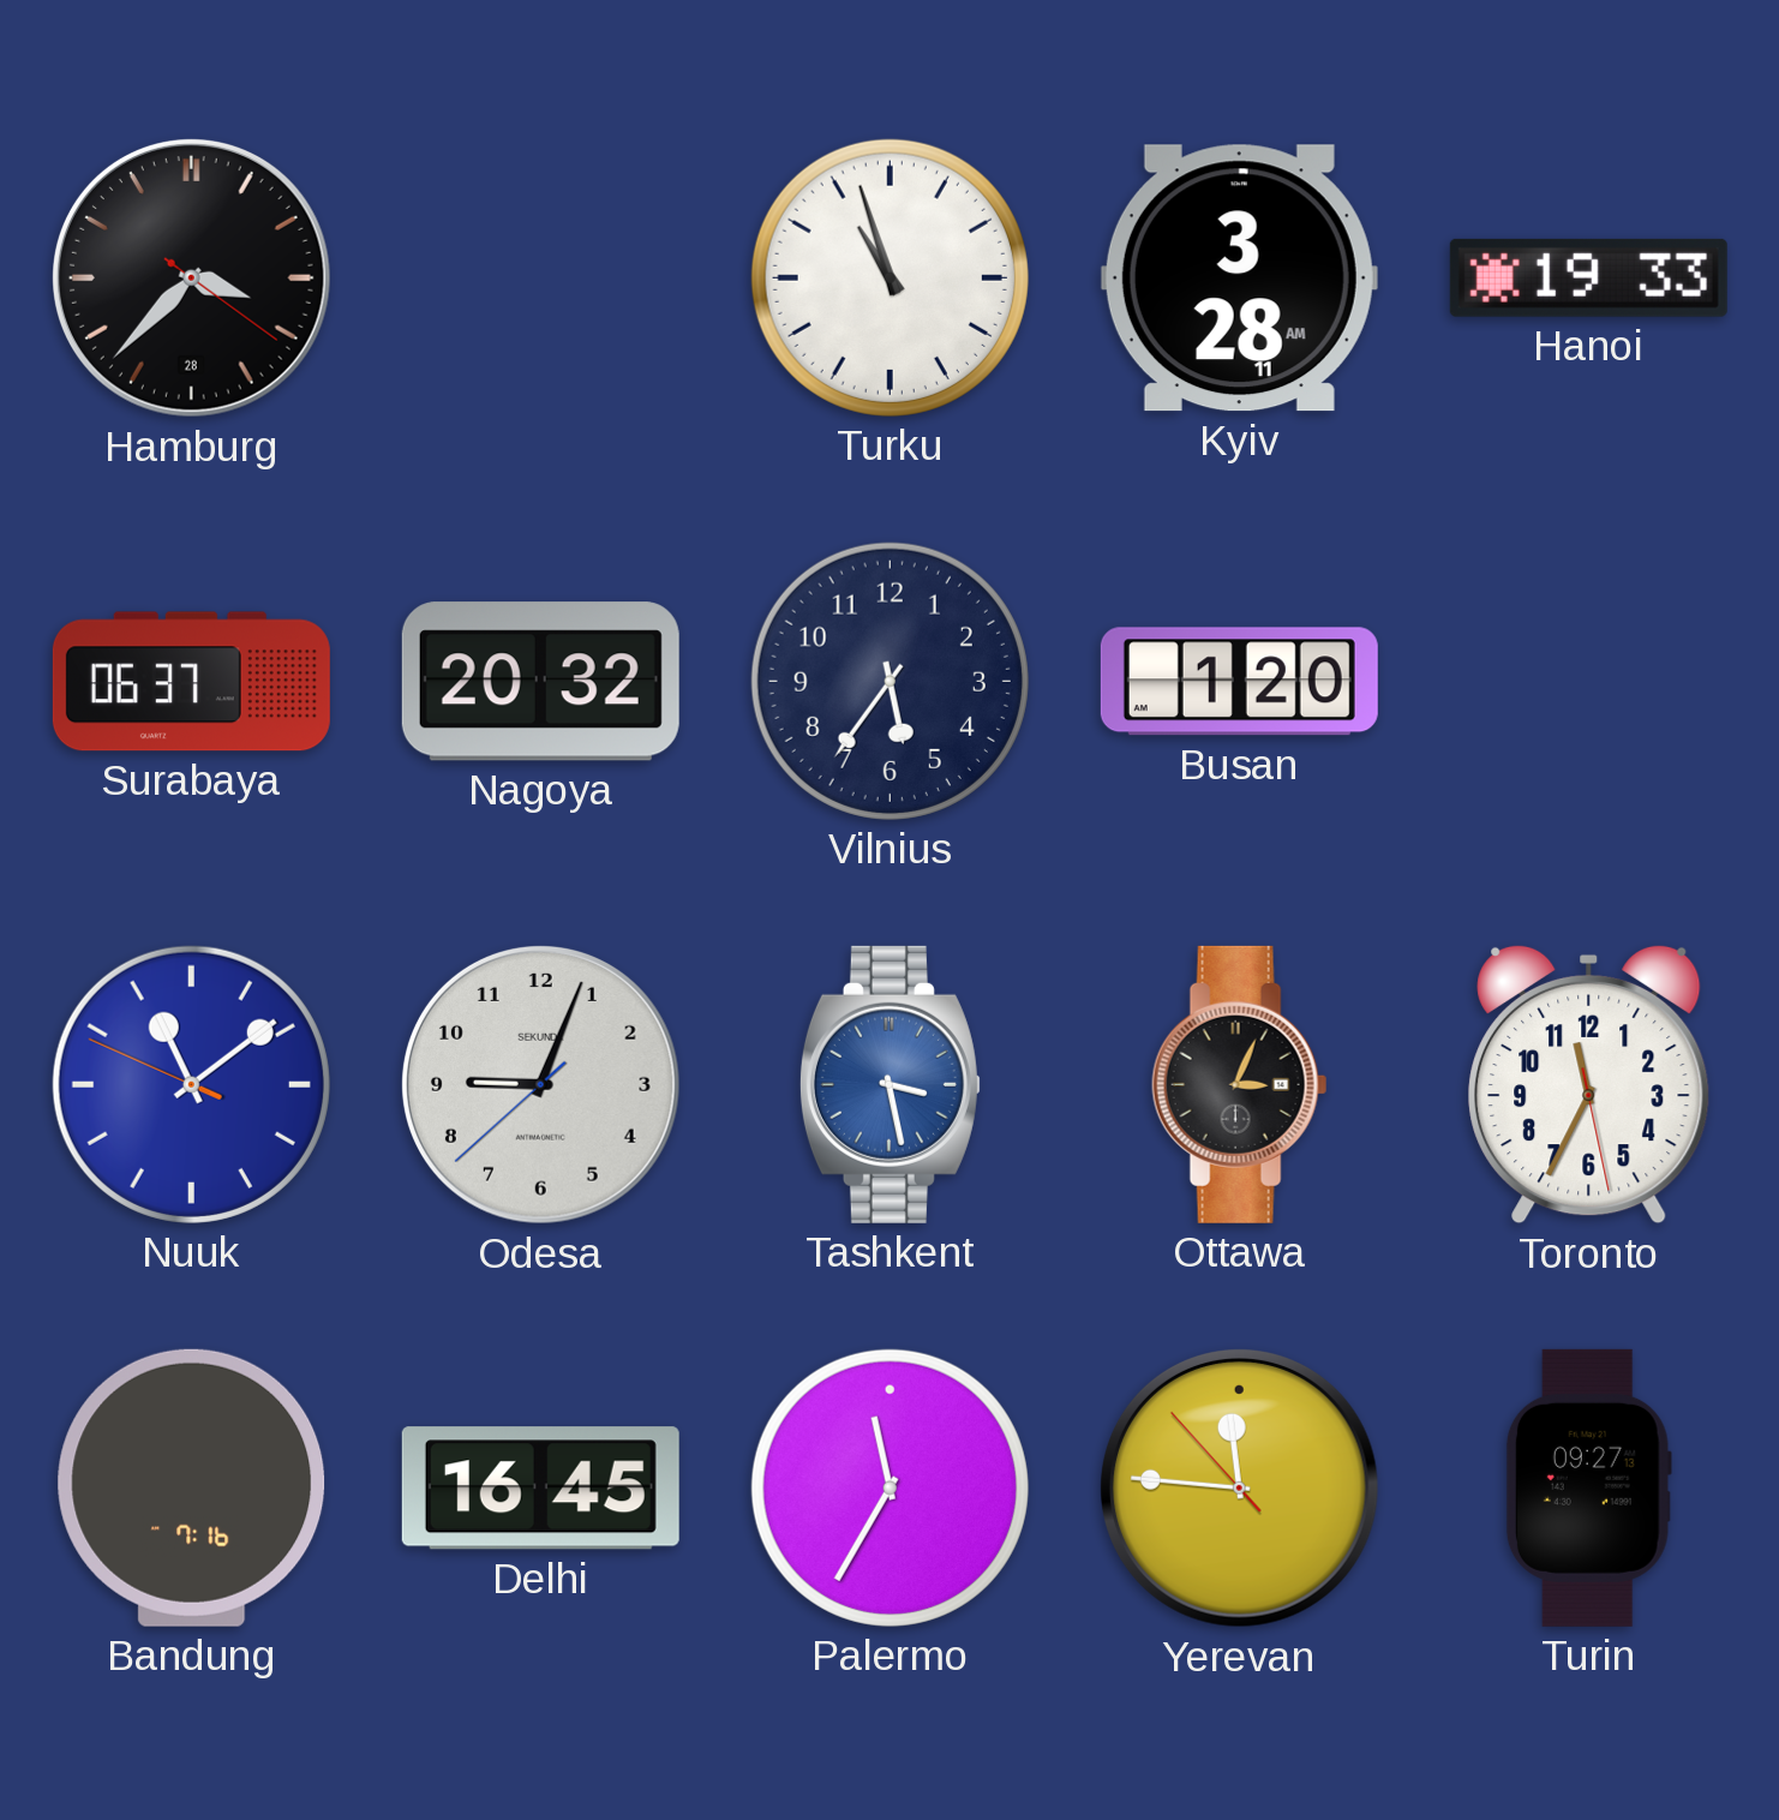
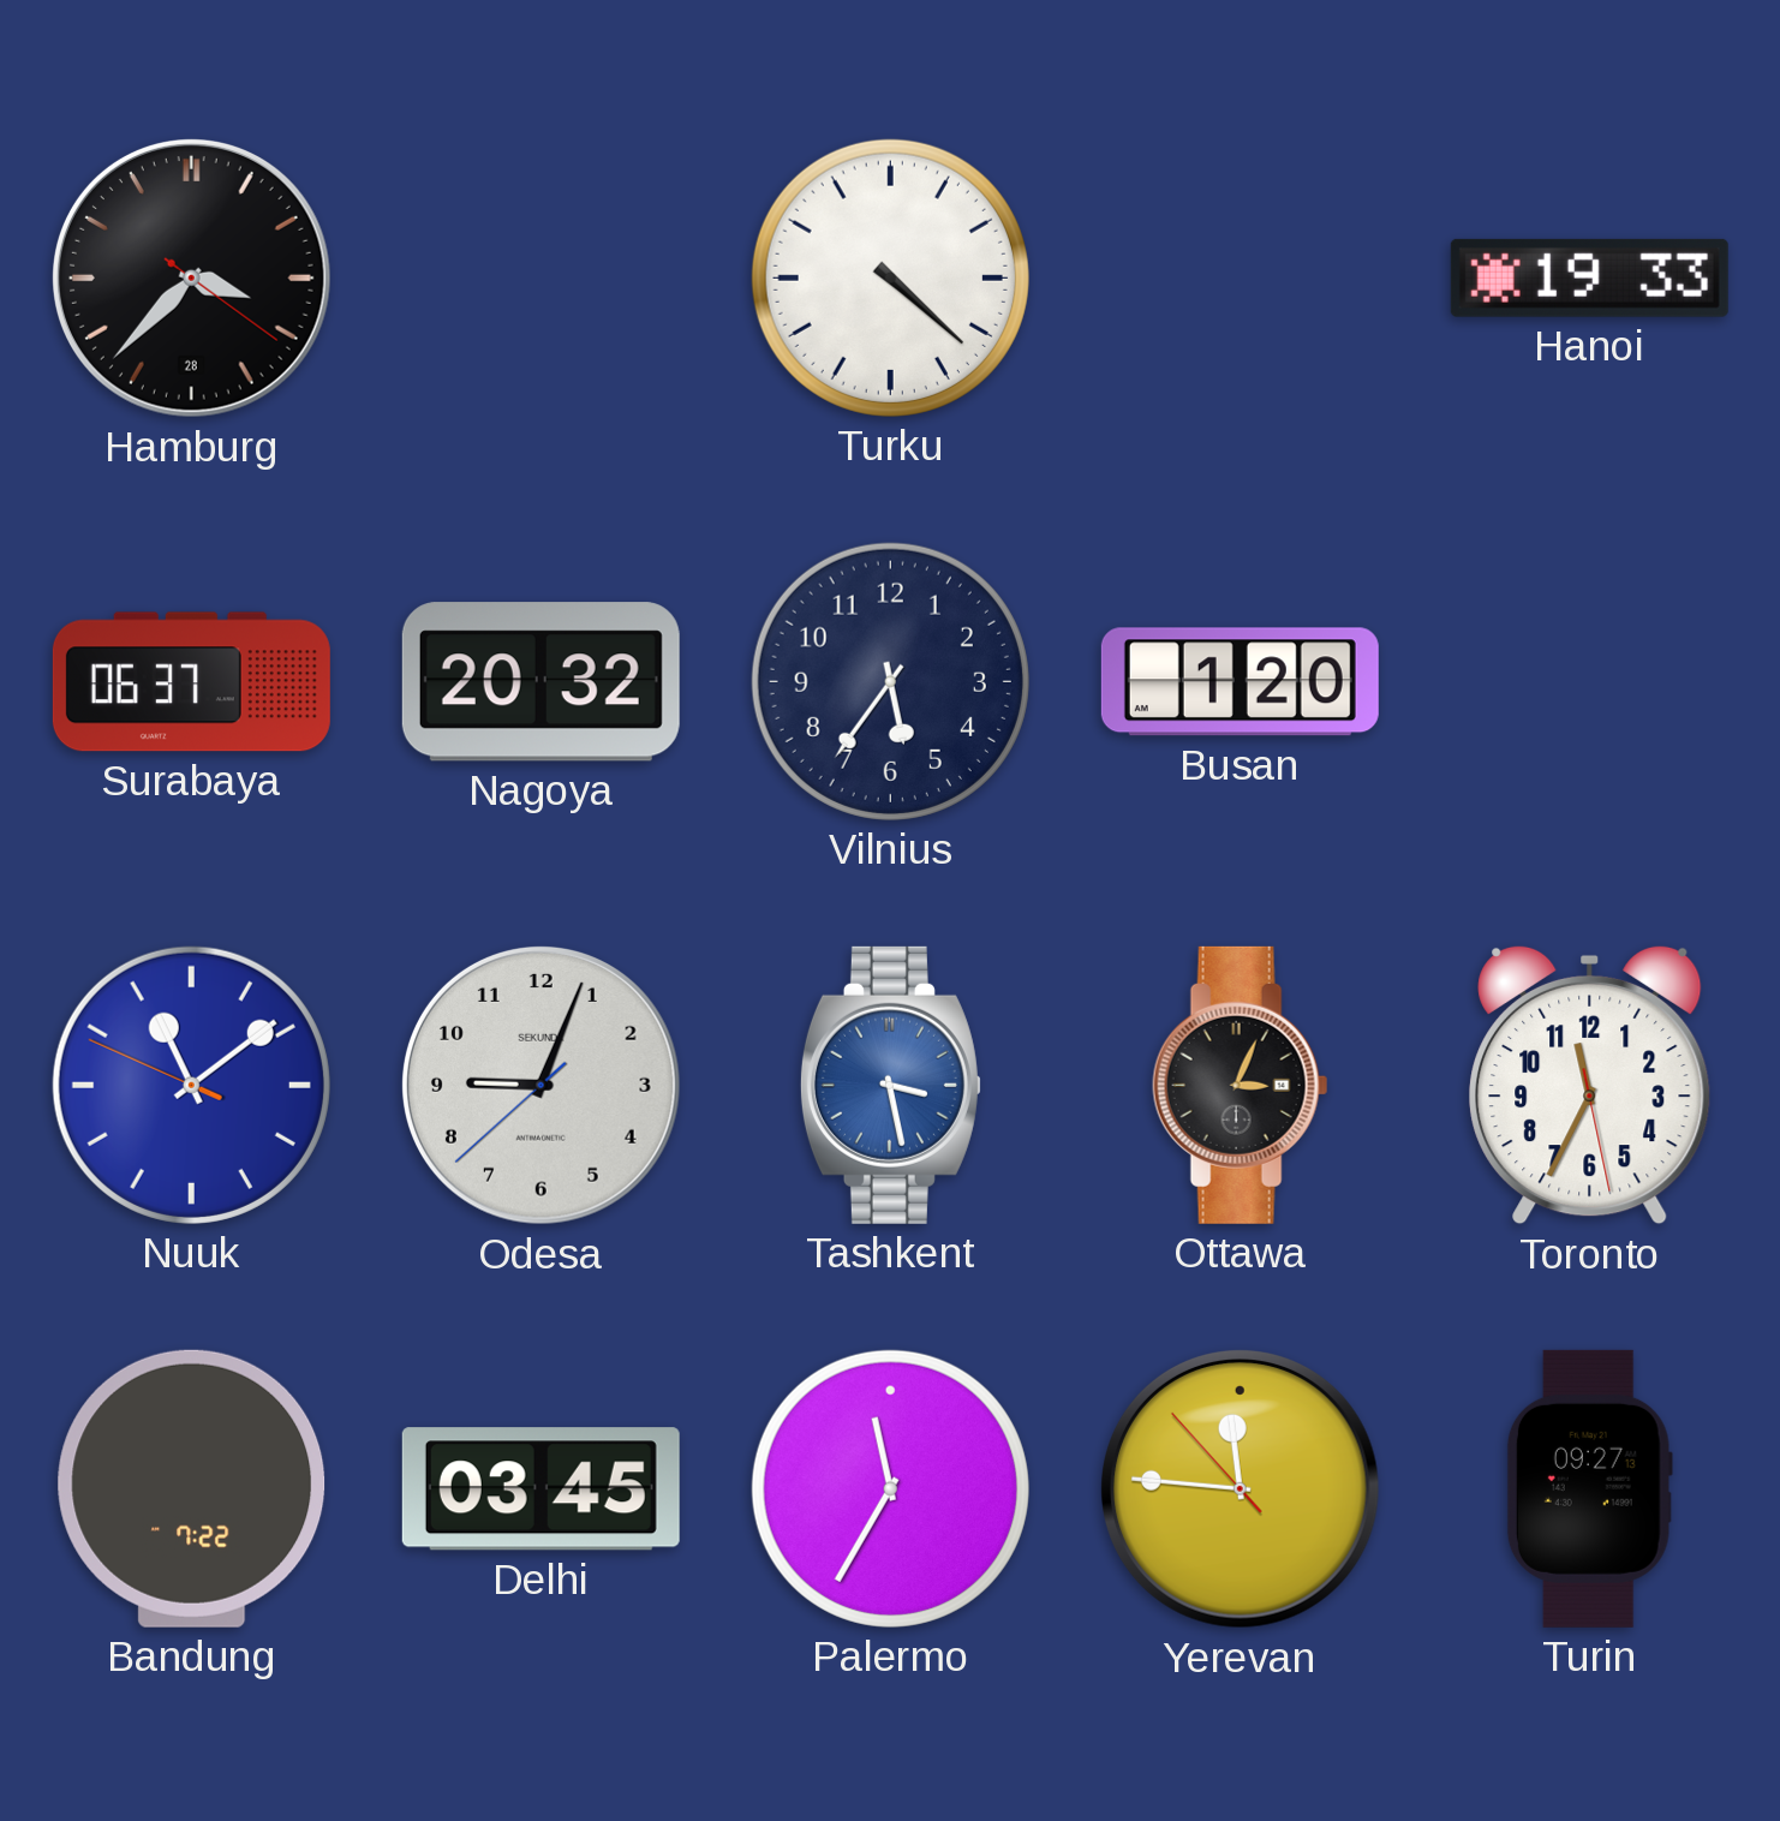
Turku: 10:57 -> 4:22 (890, 277)
Kyiv: 3:28 -> none (1239, 279)
Bandung: 7:16 -> 7:22 (192, 1488)
Delhi: 16:45 -> 03:45 (540, 1489)
